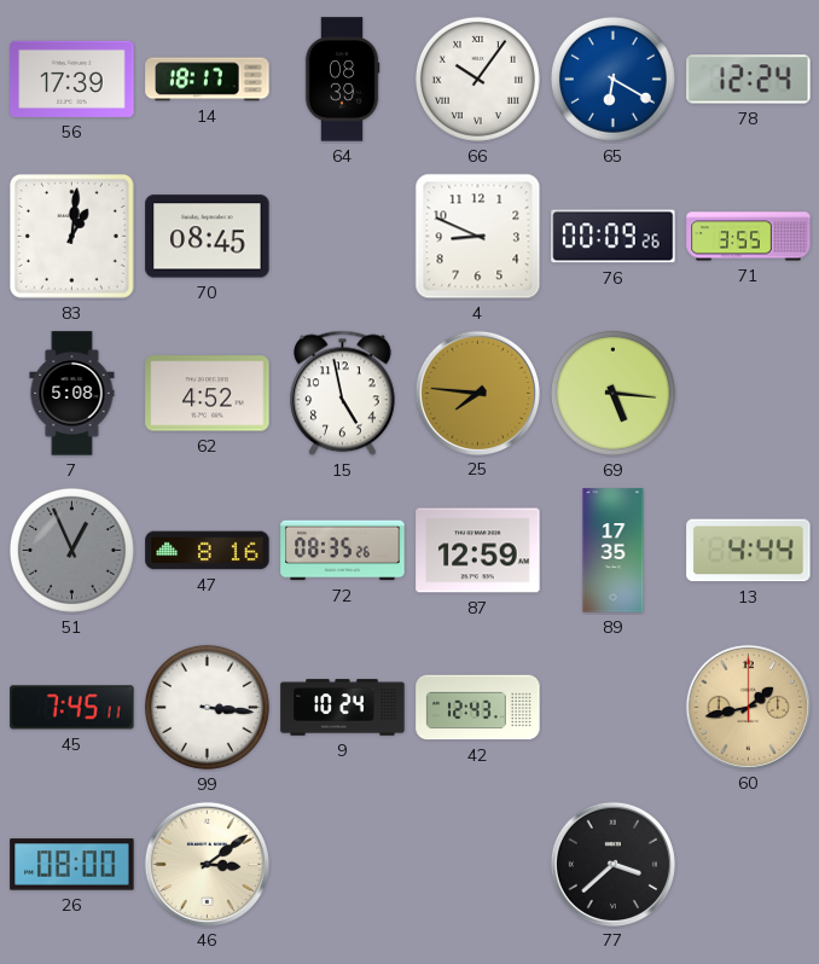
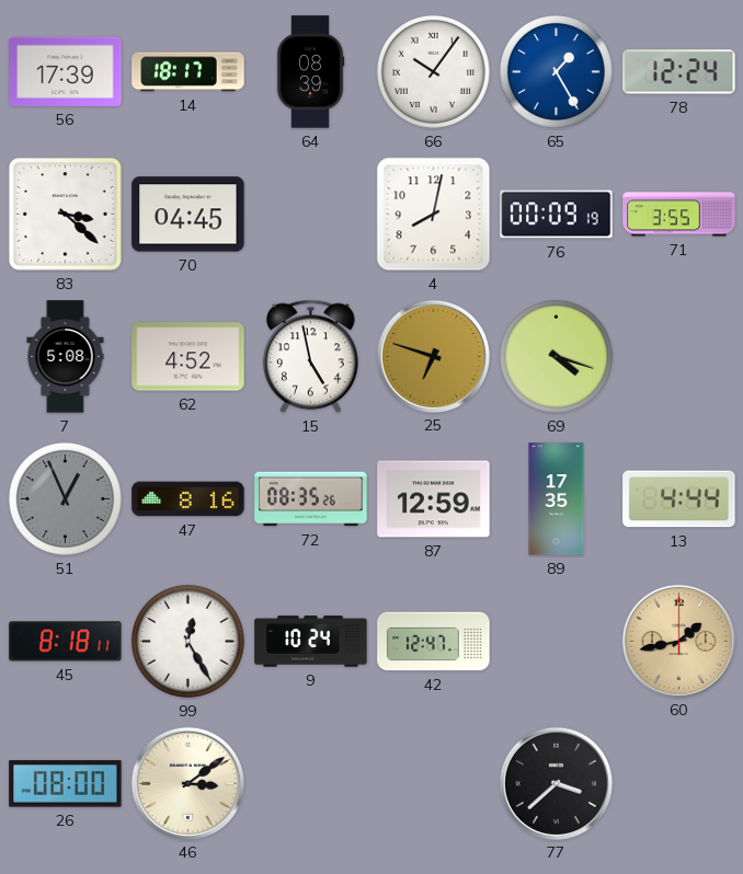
65: 6:20 -> 1:25 (556, 71)
83: 1:01 -> 3:22 (66, 215)
70: 08:45 -> 04:45 (188, 215)
4: 8:49 -> 8:02 (434, 215)
76: 00:09:26 -> 00:09:19 (557, 215)
25: 7:46 -> 6:48 (433, 356)
69: 5:16 -> 4:18 (556, 356)
45: 7:45 -> 8:18 (66, 642)
99: 3:16 -> 12:25 (187, 641)
42: 12:43 -> 12:47 (434, 642)
